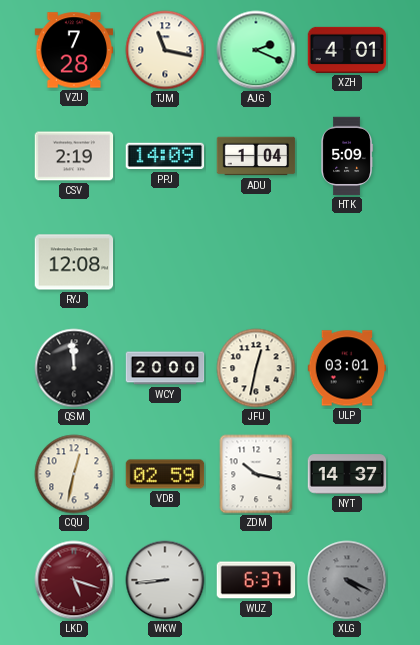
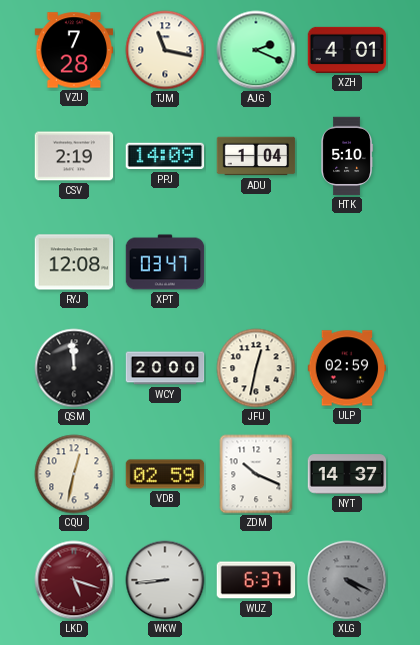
HTK: 5:09 -> 5:10 (346, 156)
XPT: none -> 03:47 (165, 262)
ULP: 03:01 -> 02:59 (347, 368)
ZDM: 10:17 -> 10:19 (256, 474)
